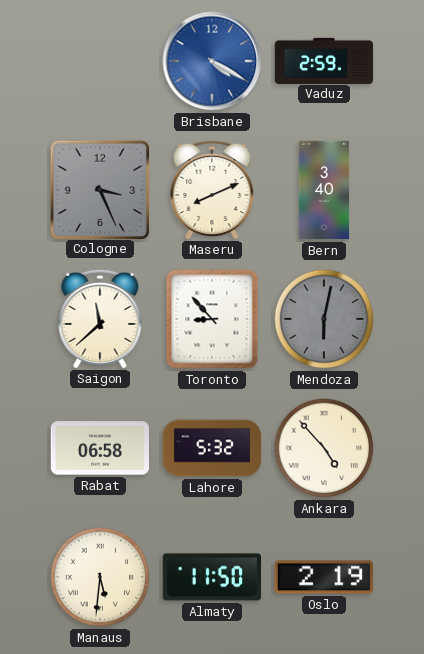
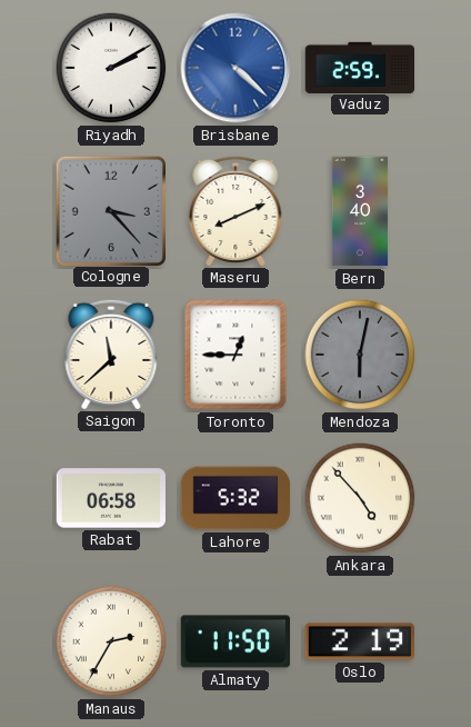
Riyadh: none -> 2:10 (111, 68)
Brisbane: 4:20 -> 4:22 (235, 68)
Cologne: 3:26 -> 3:23 (110, 210)
Toronto: 8:53 -> 12:45 (235, 355)
Manaus: 5:31 -> 2:35 (111, 641)
